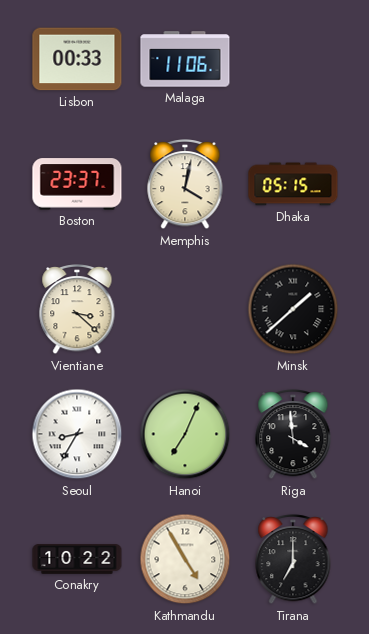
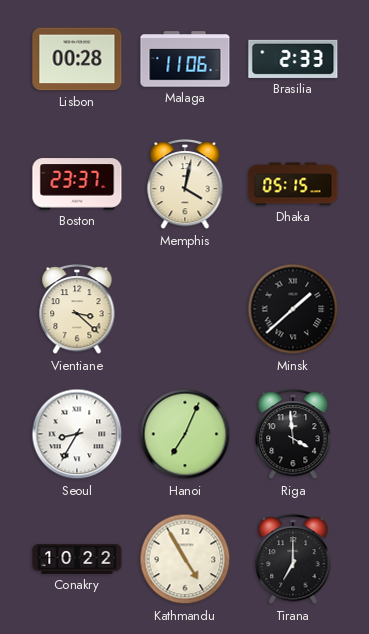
Lisbon: 00:33 -> 00:28 (77, 59)
Brasilia: none -> 2:33 (293, 59)
